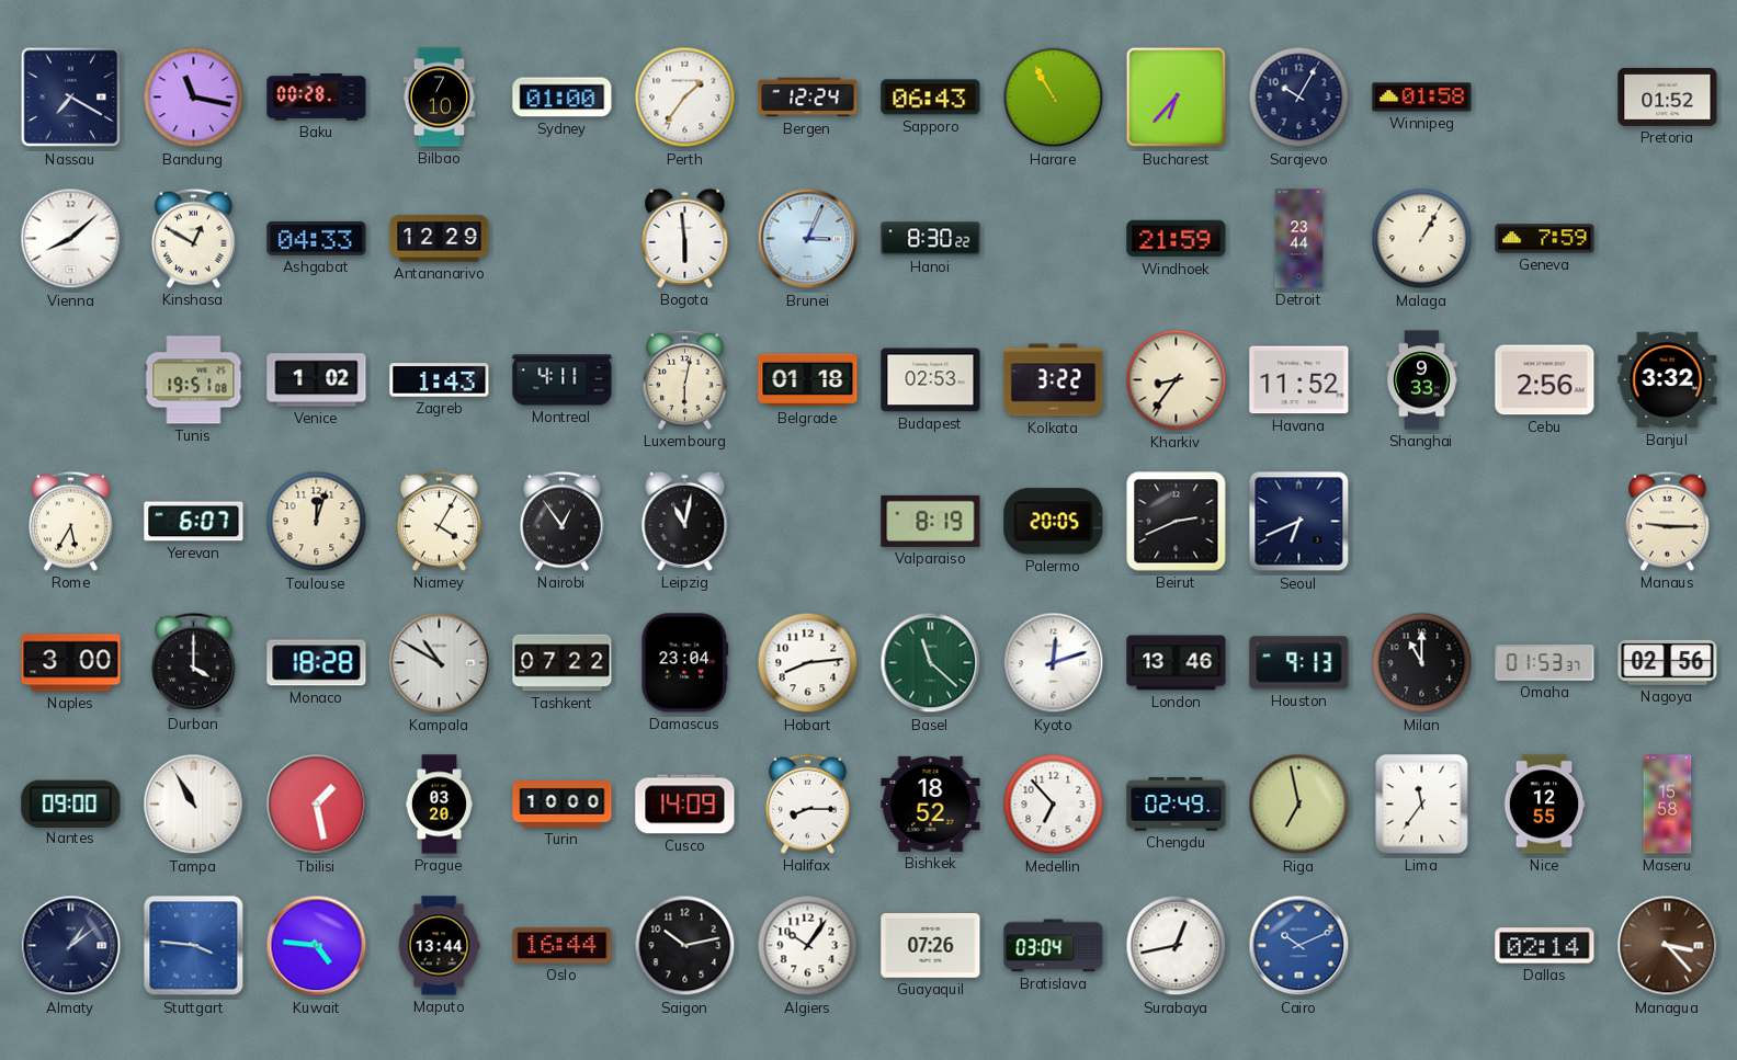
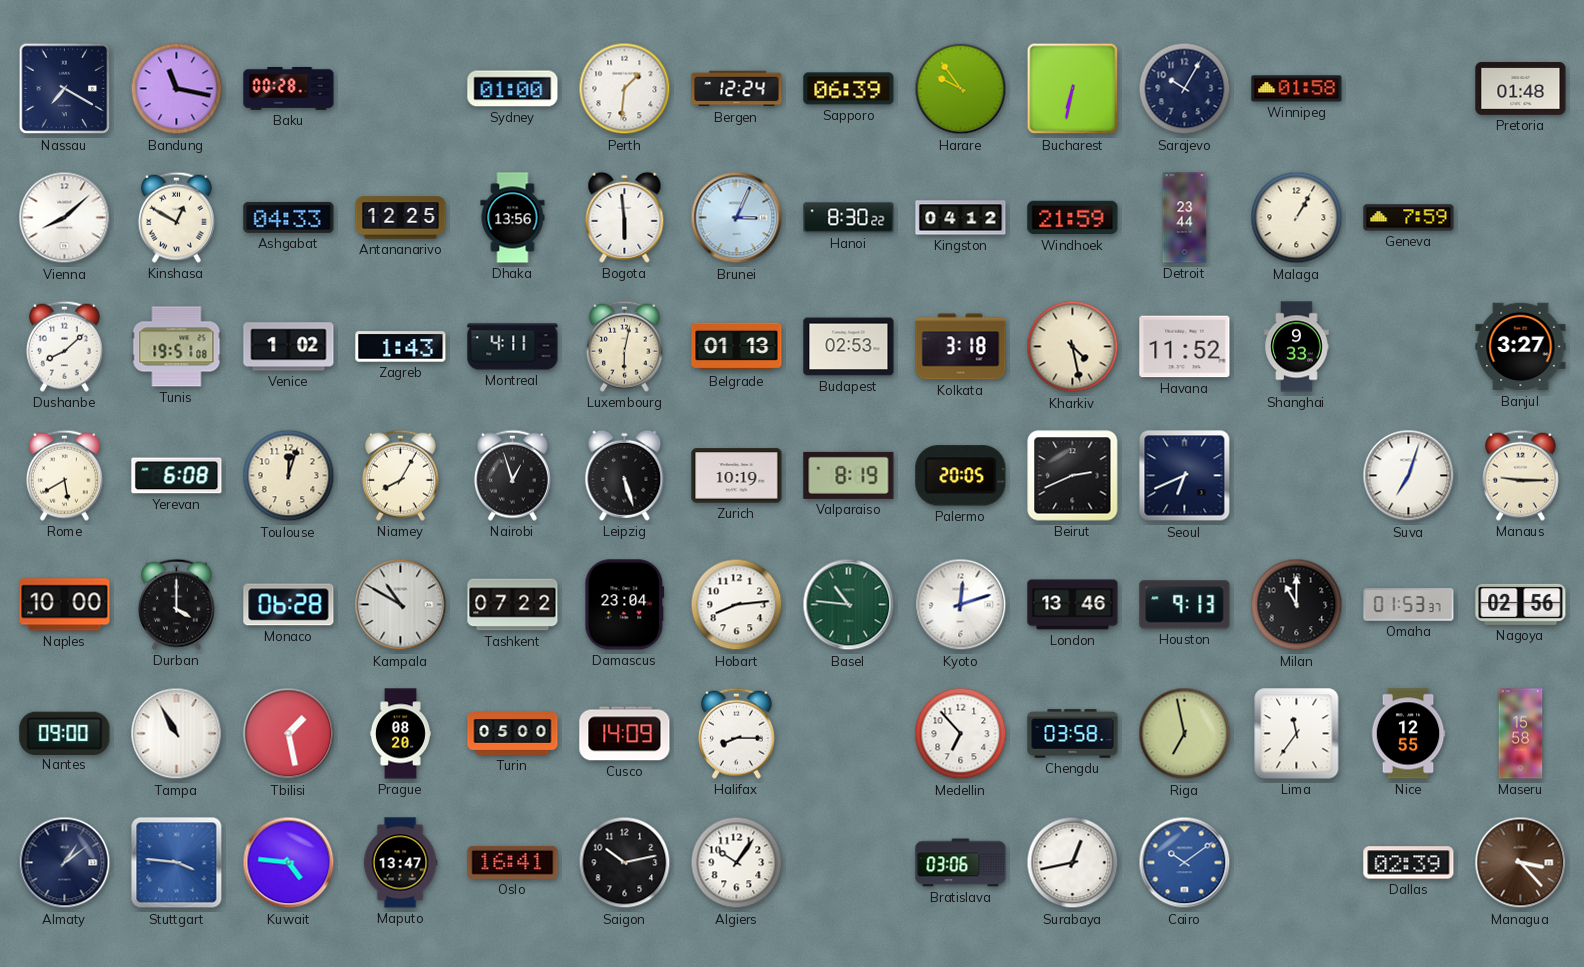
Bilbao: 7:10 -> none (440, 98)
Perth: 1:36 -> 1:31 (625, 89)
Sapporo: 06:43 -> 06:39 (849, 89)
Harare: 10:55 -> 9:54 (961, 89)
Bucharest: 6:37 -> 6:32 (1073, 89)
Pretoria: 01:52 -> 01:48 (1521, 88)
Antananarivo: 12:29 -> 12:25 (401, 218)
Dhaka: none -> 13:56 (513, 218)
Kingston: none -> 04:12 (961, 218)
Dushanbe: none -> 8:08 (64, 346)
Belgrade: 01:18 -> 01:13 (737, 347)
Kolkata: 3:22 -> 3:18 (961, 347)
Kharkiv: 8:36 -> 4:28 (1073, 347)
Cebu: 2:56 -> none (1545, 380)
Banjul: 3:32 -> 3:27 (1521, 347)
Rome: 5:35 -> 5:40 (64, 475)
Yerevan: 6:07 -> 6:08 (177, 476)
Niamey: 4:05 -> 8:05 (400, 475)
Nairobi: 12:54 -> 12:57 (512, 475)
Leipzig: 11:02 -> 5:27 (625, 475)
Zurich: none -> 10:19 (737, 476)
Suva: none -> 7:03 (1409, 476)
Naples: 3:00 -> 10:00 (65, 605)
Monaco: 18:28 -> 06:28 (289, 605)
Basel: 11:22 -> 10:46 (849, 605)
Prague: 03:20 -> 08:20 (400, 734)
Turin: 10:00 -> 05:00 (513, 734)
Bishkek: 18:52 -> none (931, 803)
Chengdu: 02:49 -> 03:58 (1073, 734)
Maputo: 13:44 -> 13:47 (400, 863)
Oslo: 16:44 -> 16:41 (513, 862)
Guayaquil: 07:26 -> none (931, 946)
Bratislava: 03:04 -> 03:06 (961, 863)
Cairo: 10:11 -> 10:09 (1185, 863)
Dallas: 02:14 -> 02:39 (1409, 863)
